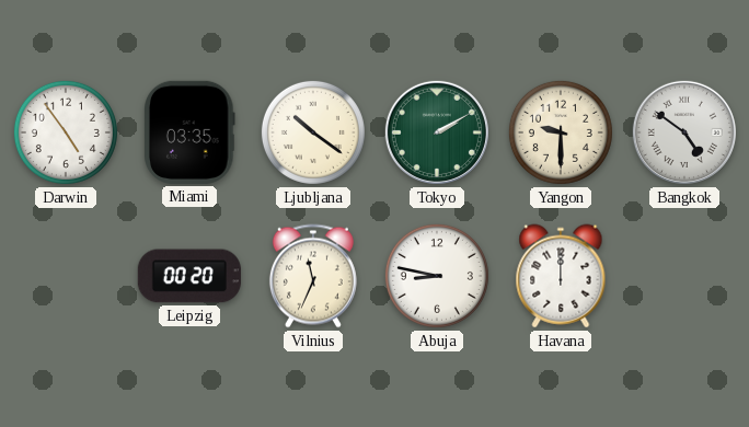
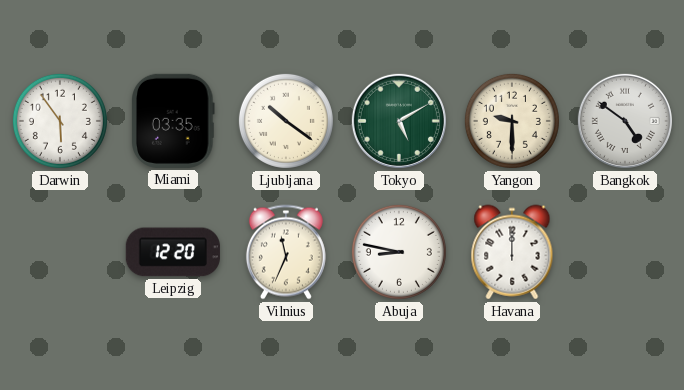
Darwin: 4:54 -> 5:54 (60, 121)
Tokyo: 2:10 -> 5:10 (399, 121)
Leipzig: 00:20 -> 12:20 (173, 252)
